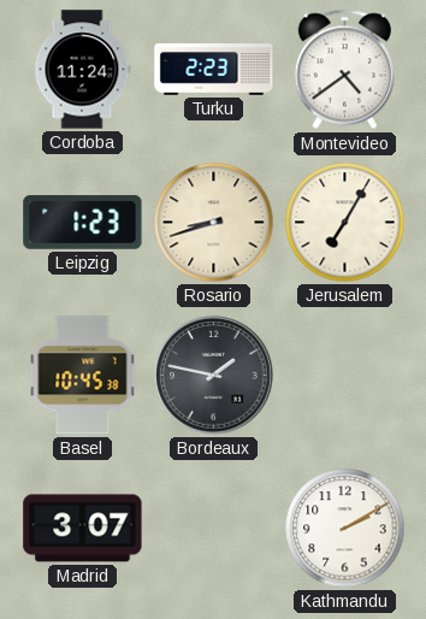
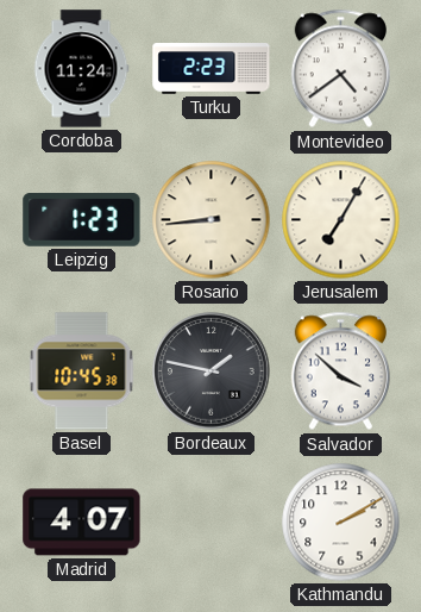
Rosario: 8:42 -> 8:44 (212, 220)
Salvador: none -> 3:52 (340, 371)
Madrid: 3:07 -> 4:07 (82, 523)
